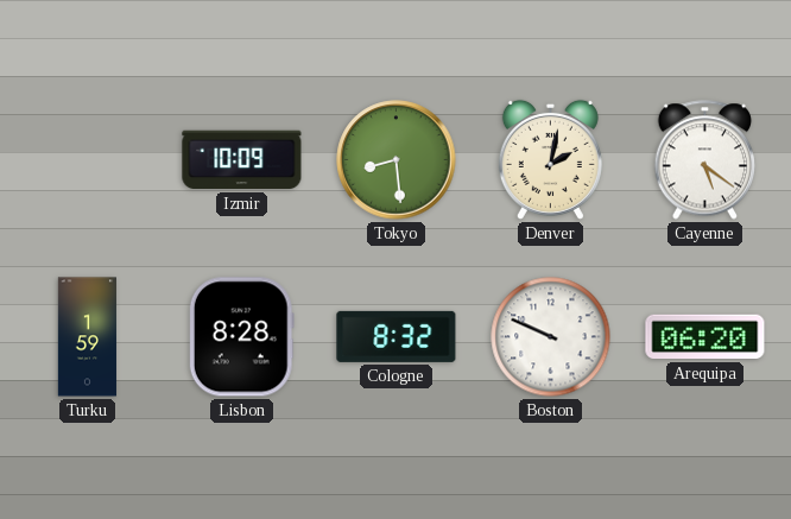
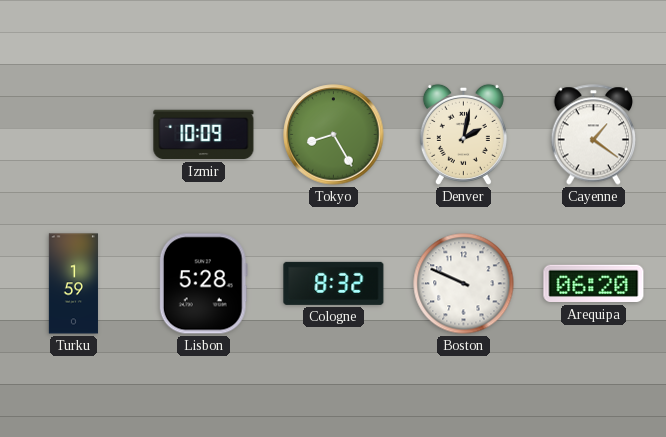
Tokyo: 8:29 -> 8:25 (334, 135)
Cayenne: 5:21 -> 1:21 (594, 135)
Lisbon: 8:28 -> 5:28 (203, 284)
